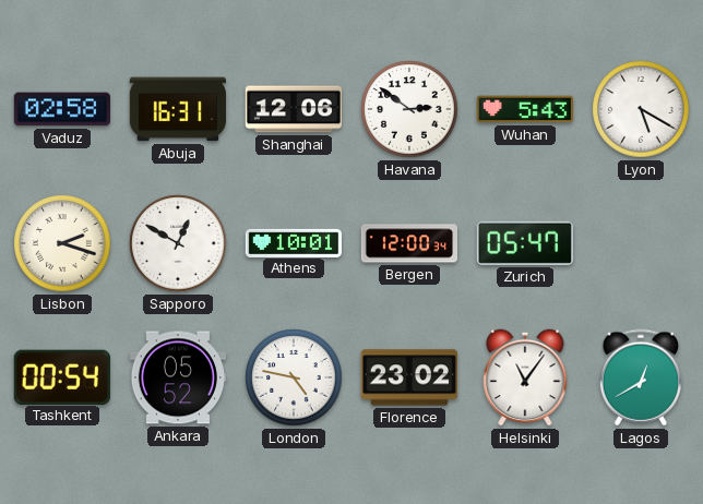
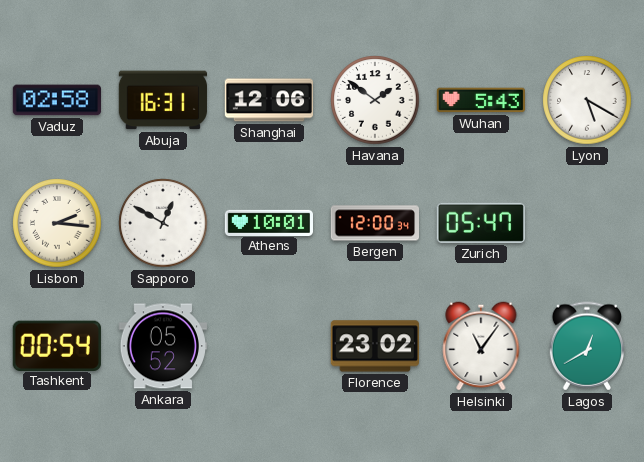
Havana: 2:51 -> 1:51 (375, 100)
Lisbon: 2:18 -> 2:16 (57, 223)
London: 4:47 -> none (294, 377)
